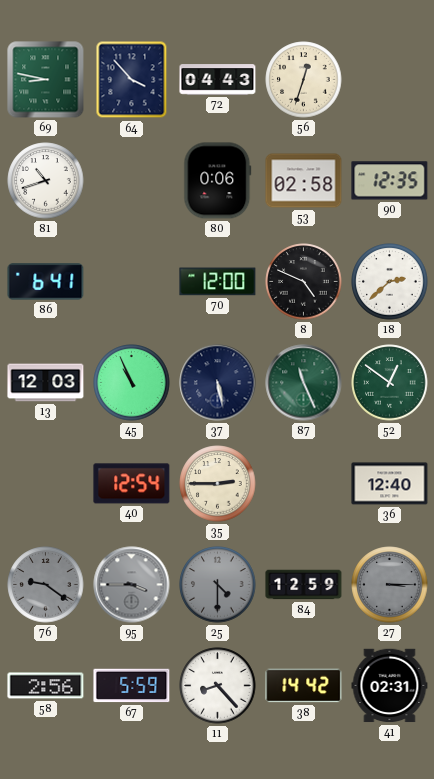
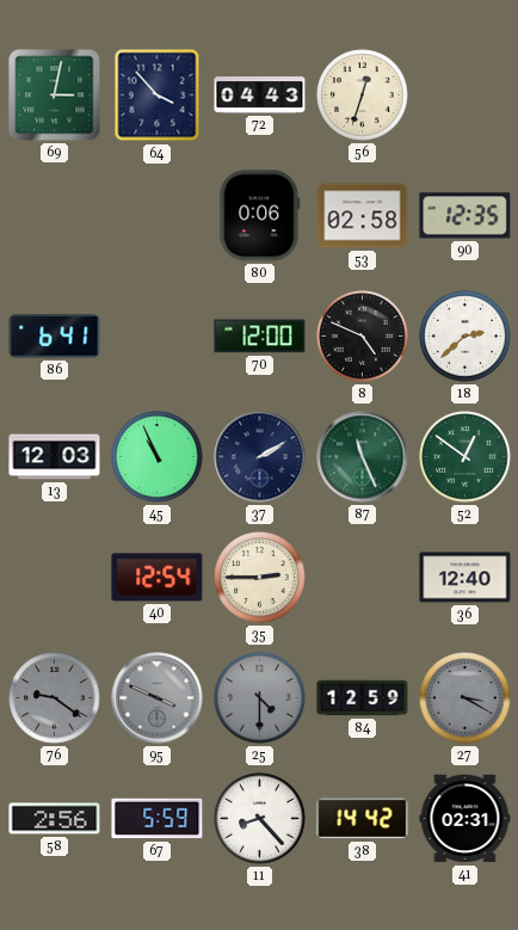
69: 8:47 -> 3:02 (55, 96)
81: 10:42 -> none (46, 181)
37: 5:28 -> 2:10 (260, 457)
95: 3:45 -> 3:49 (158, 698)
27: 3:15 -> 3:20 (465, 698)
